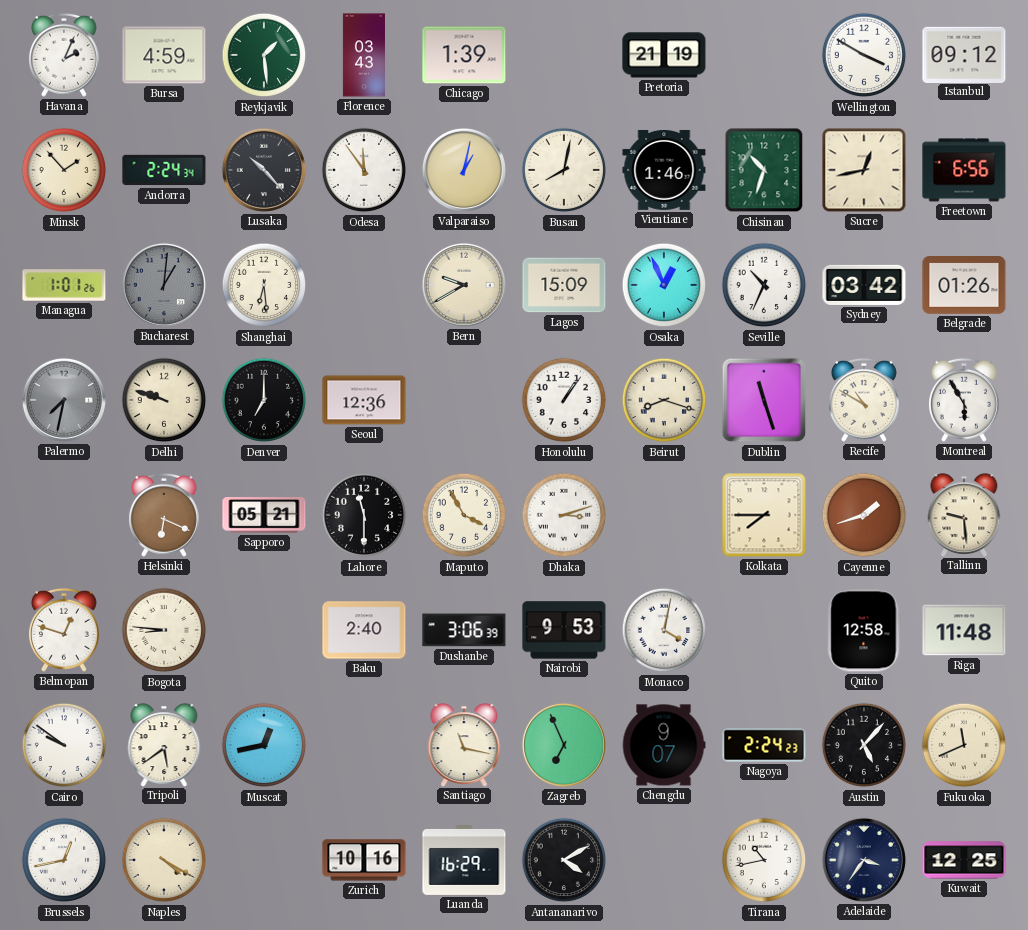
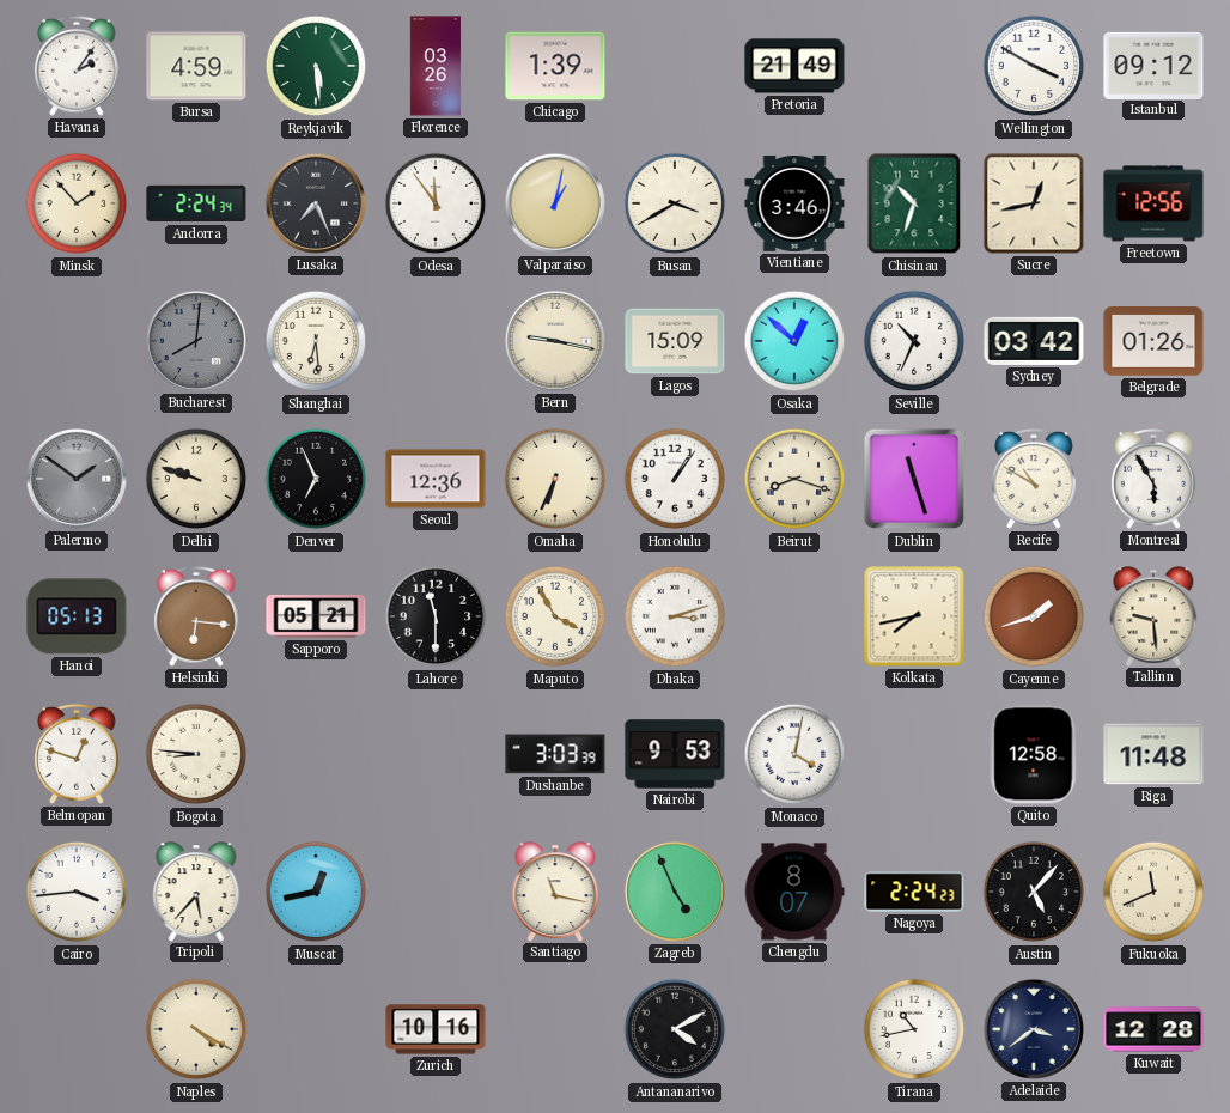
Havana: 2:04 -> 2:06 (77, 66)
Reykjavik: 1:29 -> 5:29 (316, 66)
Florence: 03:43 -> 03:26 (436, 66)
Pretoria: 21:19 -> 21:49 (794, 66)
Lusaka: 10:23 -> 7:26 (316, 203)
Busan: 8:02 -> 3:40 (675, 203)
Vientiane: 1:46 -> 3:46 (794, 203)
Freetown: 6:56 -> 12:56 (1153, 203)
Managua: 1:01 -> none (64, 285)
Bucharest: 1:01 -> 8:01 (196, 341)
Bern: 9:40 -> 9:17 (555, 341)
Osaka: 12:56 -> 12:52 (794, 341)
Palermo: 7:32 -> 1:51 (77, 479)
Denver: 7:00 -> 6:56 (316, 479)
Omaha: none -> 6:34 (555, 479)
Hanoi: none -> 05:13 (77, 616)
Helsinki: 6:19 -> 6:16 (196, 616)
Kolkata: 7:45 -> 7:43 (914, 616)
Baku: 2:40 -> none (364, 630)
Dushanbe: 3:06 -> 3:03 (555, 754)
Cairo: 9:51 -> 3:44 (77, 892)
Tripoli: 5:39 -> 5:37 (196, 892)
Zagreb: 6:56 -> 4:56 (675, 892)
Chengdu: 9:07 -> 8:07 (794, 892)
Brussels: 12:43 -> none (64, 860)
Luanda: 16:29 -> none (464, 861)
Adelaide: 3:36 -> 3:39 (1034, 1029)
Kuwait: 12:25 -> 12:28 (1153, 1029)
